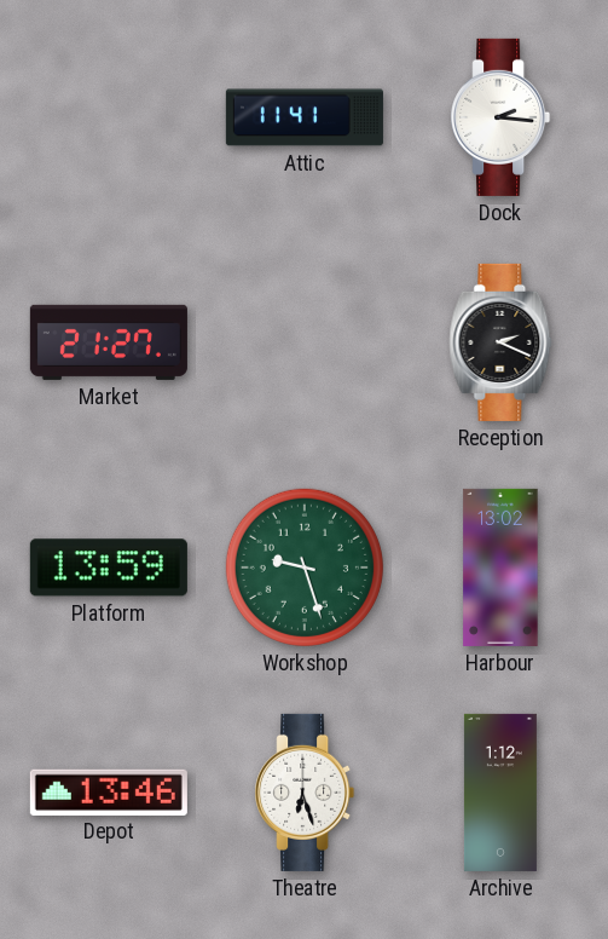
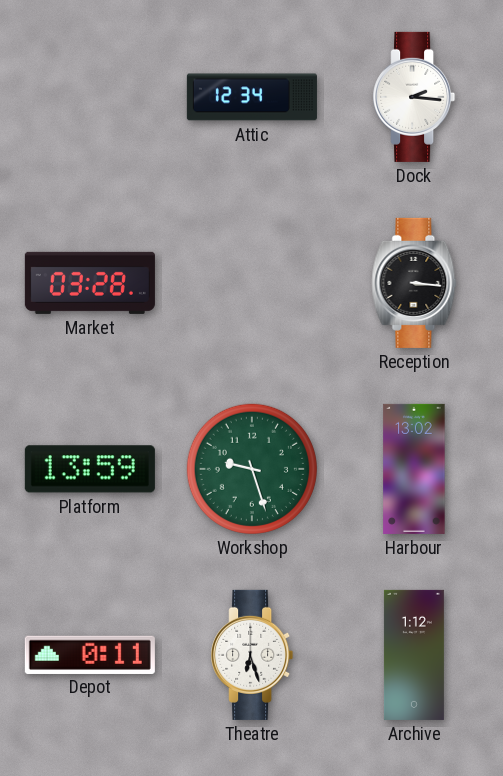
Attic: 11:41 -> 12:34 (252, 97)
Market: 21:27 -> 03:28 (90, 283)
Reception: 2:19 -> 3:16 (414, 283)
Depot: 13:46 -> 0:11 (90, 654)
